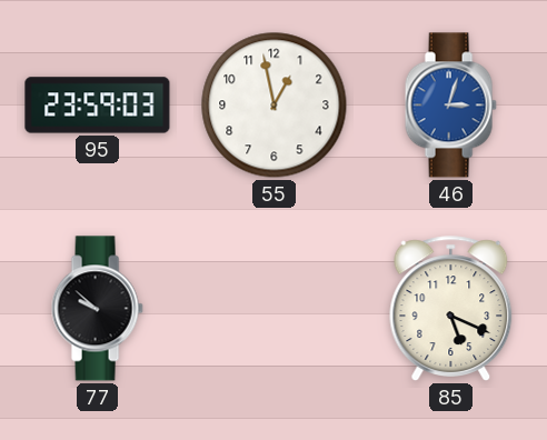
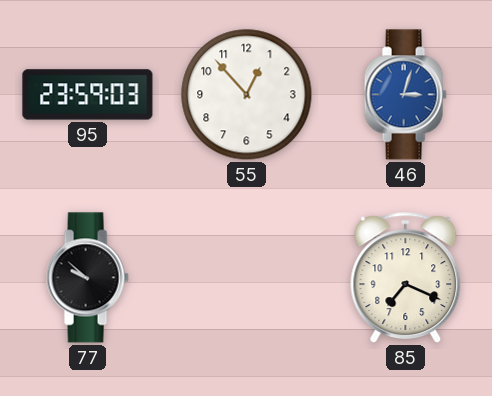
55: 12:58 -> 12:53 (247, 95)
85: 5:19 -> 7:19 (406, 278)
